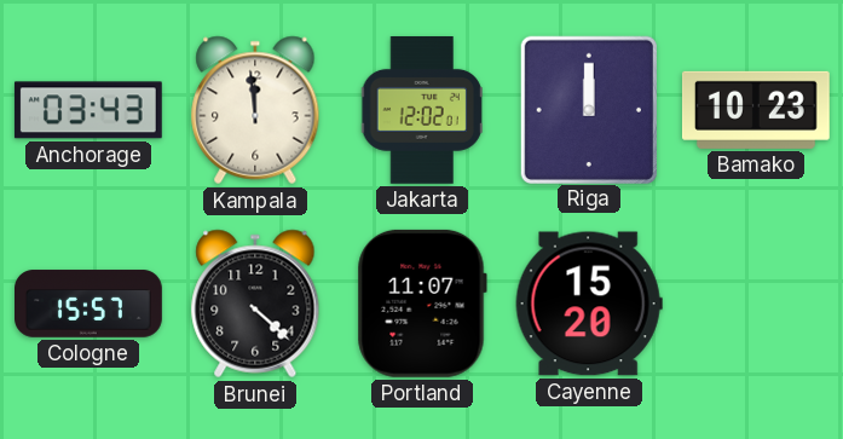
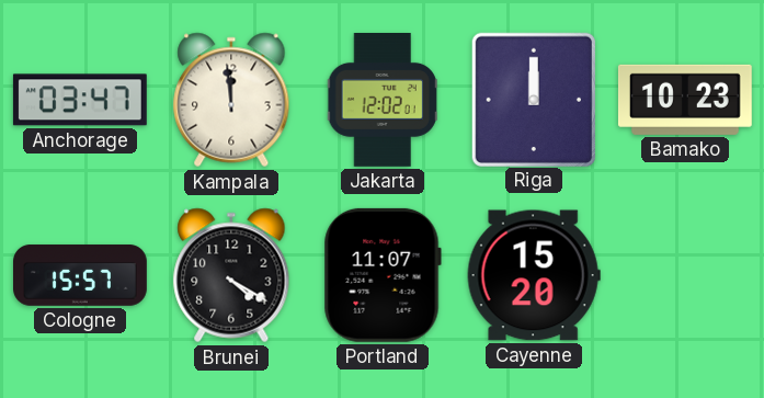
Anchorage: 03:43 -> 03:47 (80, 100)
Brunei: 4:22 -> 4:20 (231, 275)
